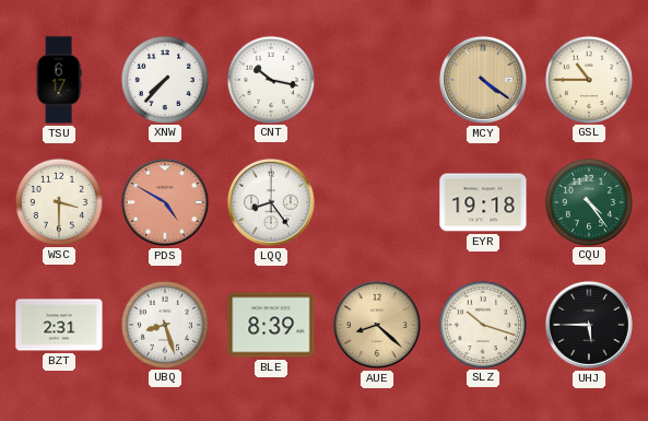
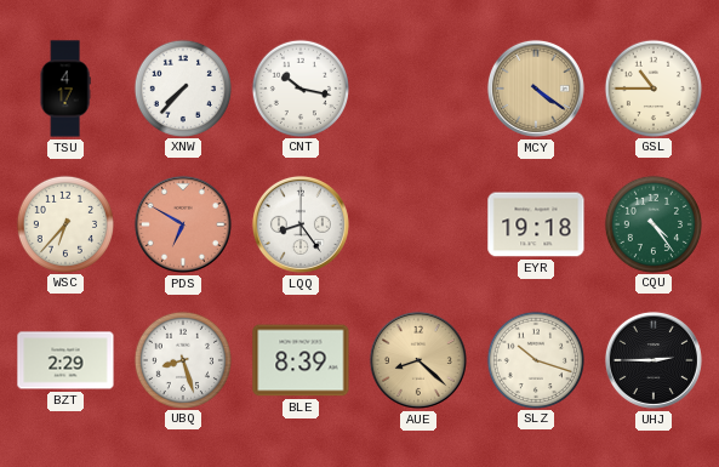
TSU: 6:17 -> 4:17 (65, 89)
WSC: 3:30 -> 6:37 (64, 223)
PDS: 4:50 -> 6:50 (183, 224)
BZT: 2:31 -> 2:29 (65, 360)
UHJ: 5:45 -> 2:45 (654, 360)
